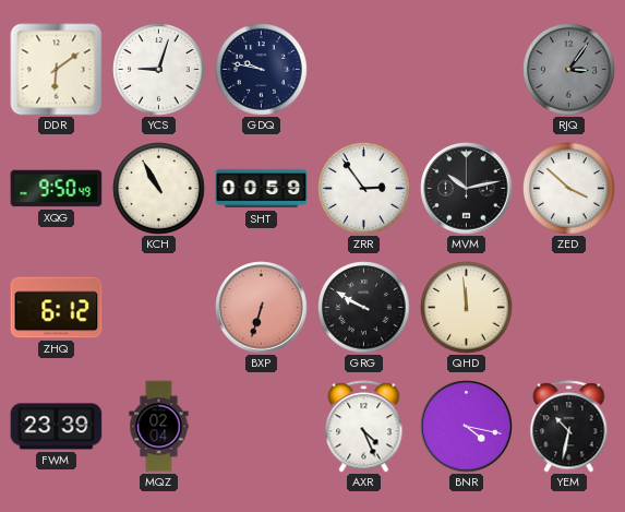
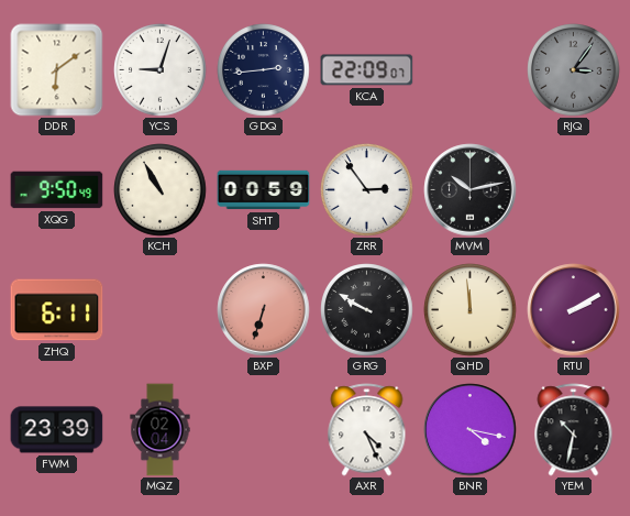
GDQ: 9:47 -> 2:44 (264, 70)
KCA: none -> 22:09 (367, 70)
ZED: 3:52 -> none (569, 189)
ZHQ: 6:12 -> 6:11 (57, 310)
RTU: none -> 2:10 (574, 310)
